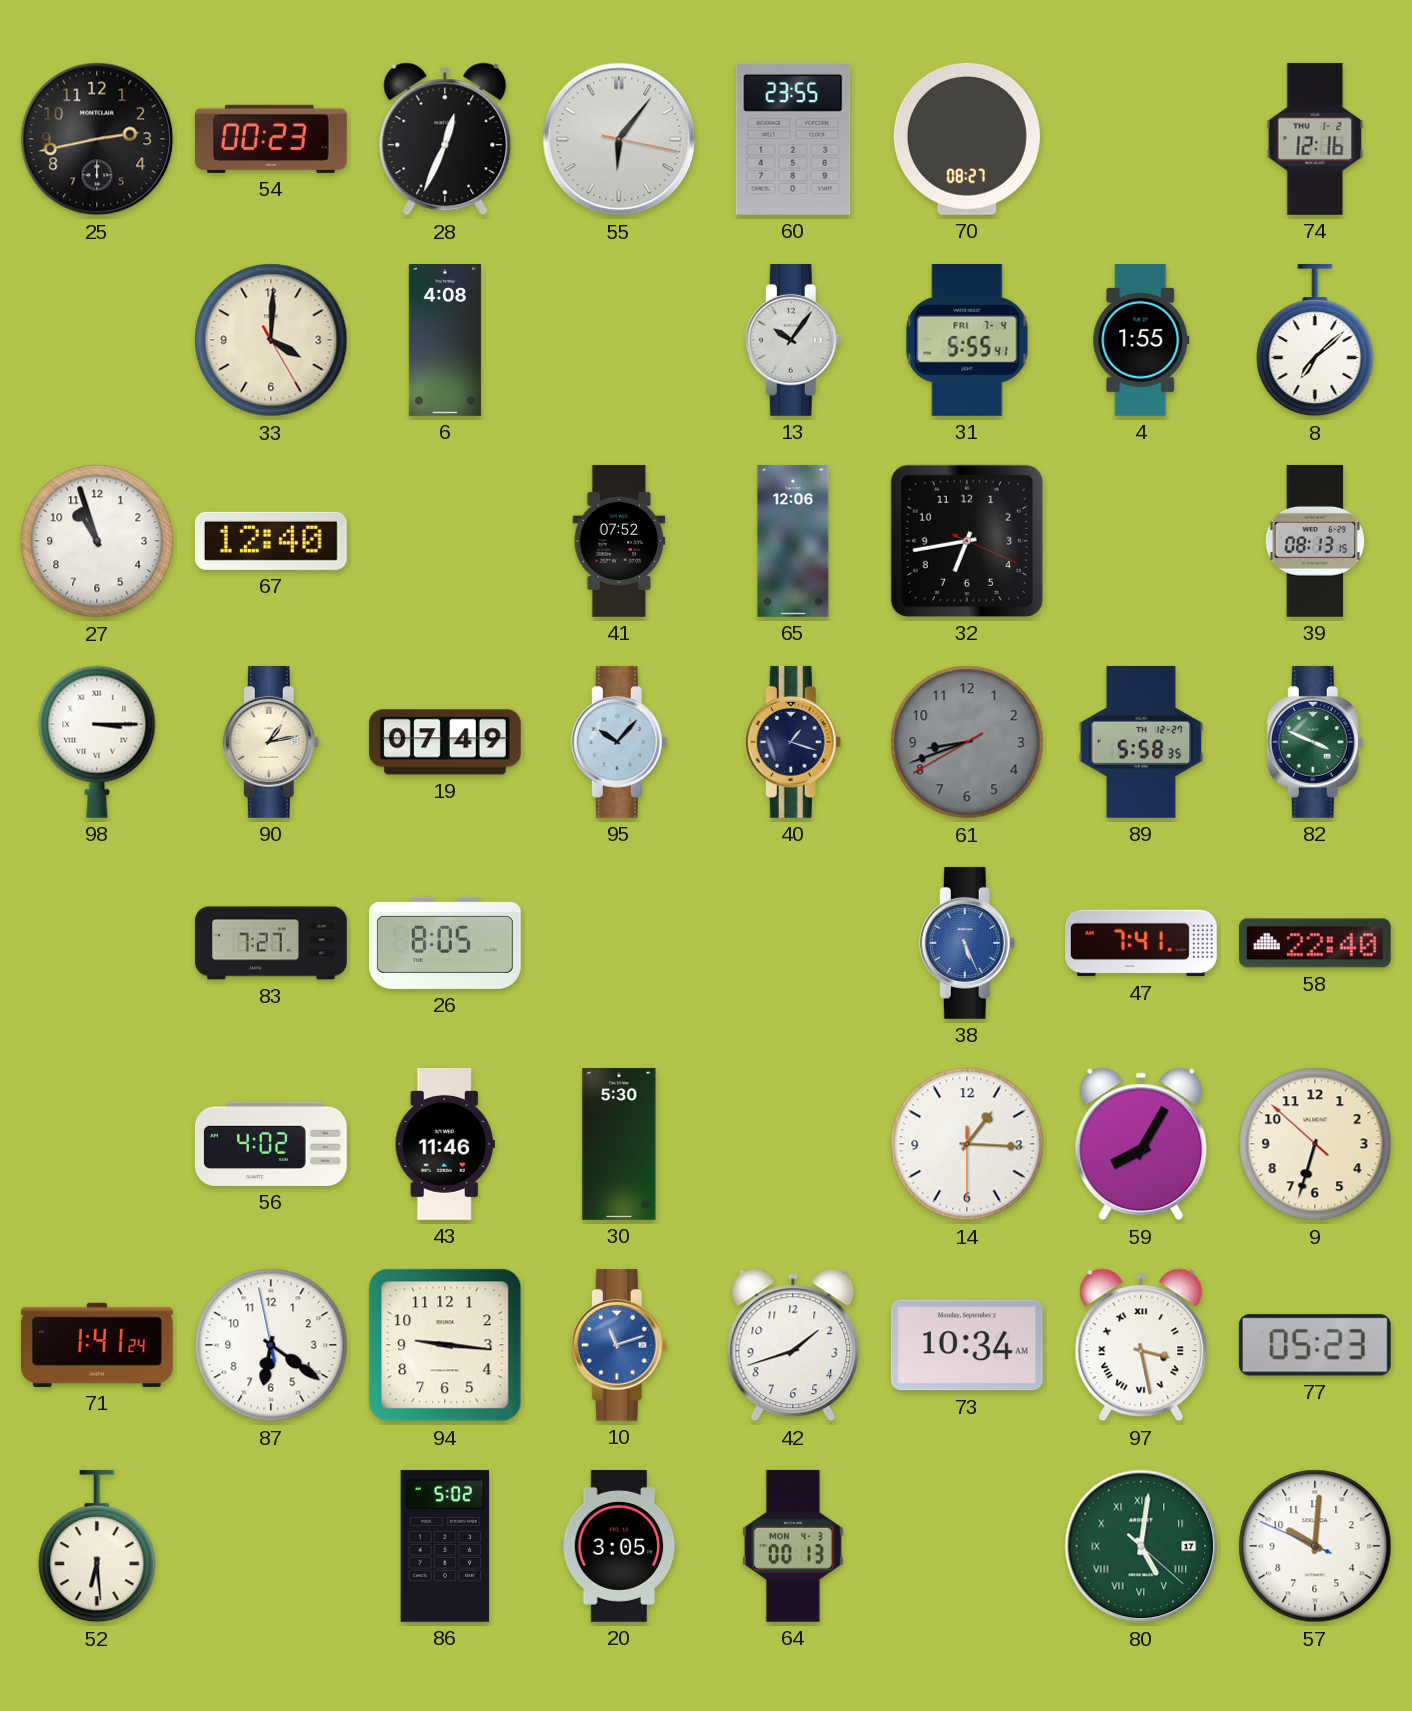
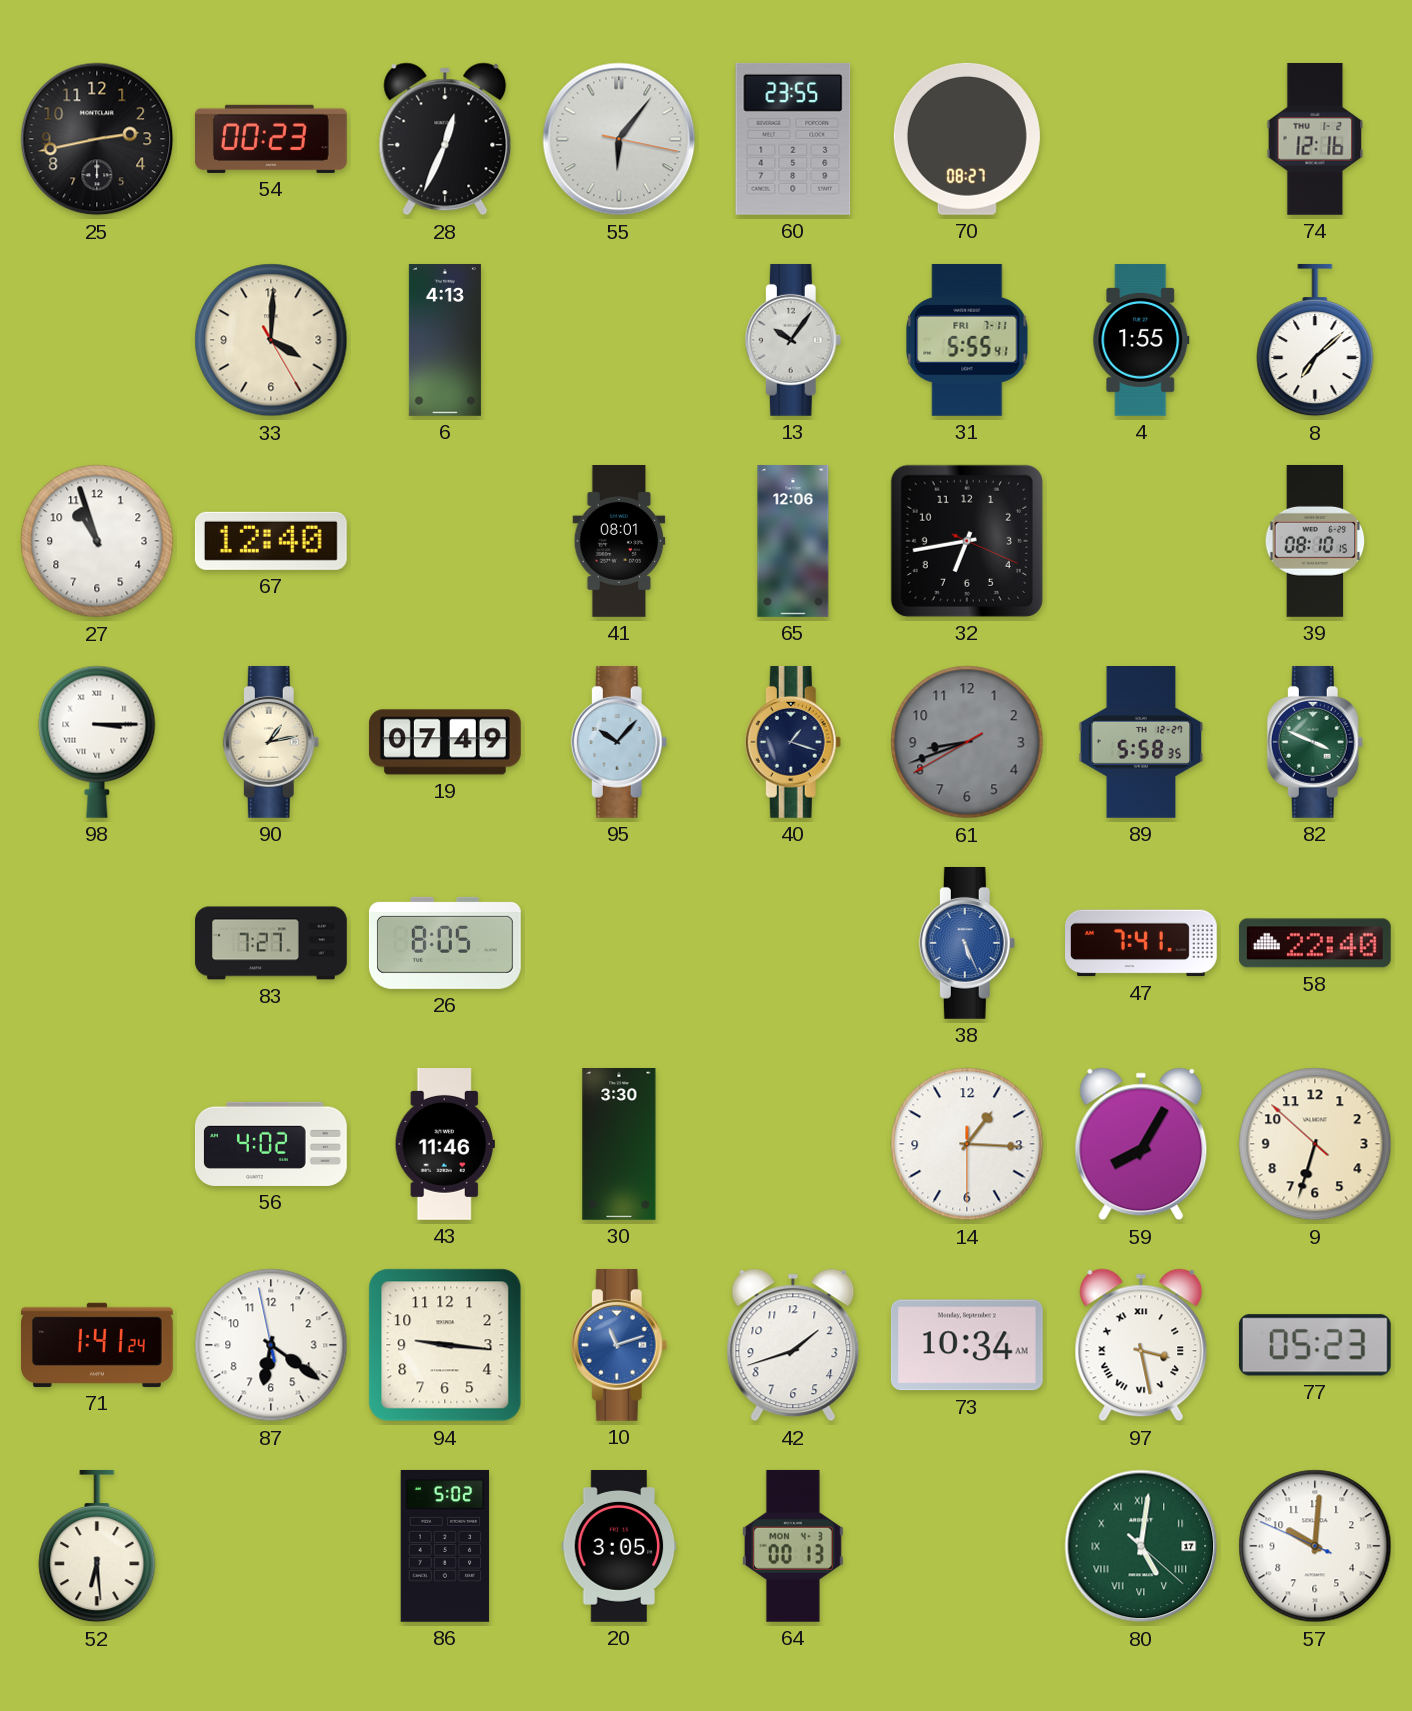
6: 4:08 -> 4:13 (445, 341)
31 date: FRI 7-4 -> FRI 7-11 (967, 340)
41: 07:52 -> 08:01 (619, 542)
39: 08:13 -> 08:10 (1315, 541)
30: 5:30 -> 3:30 (619, 1145)
